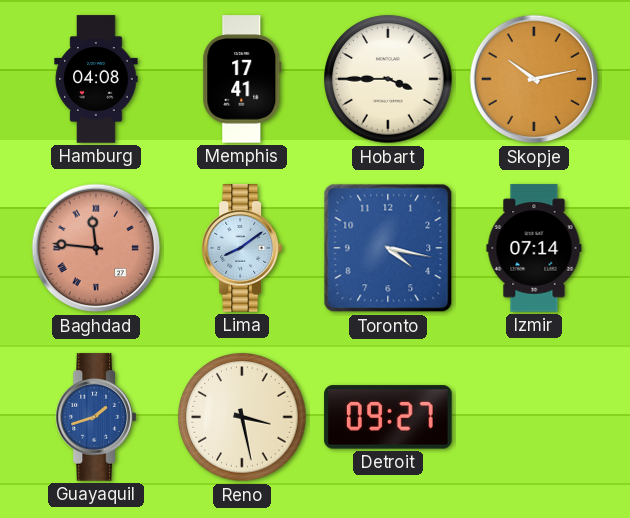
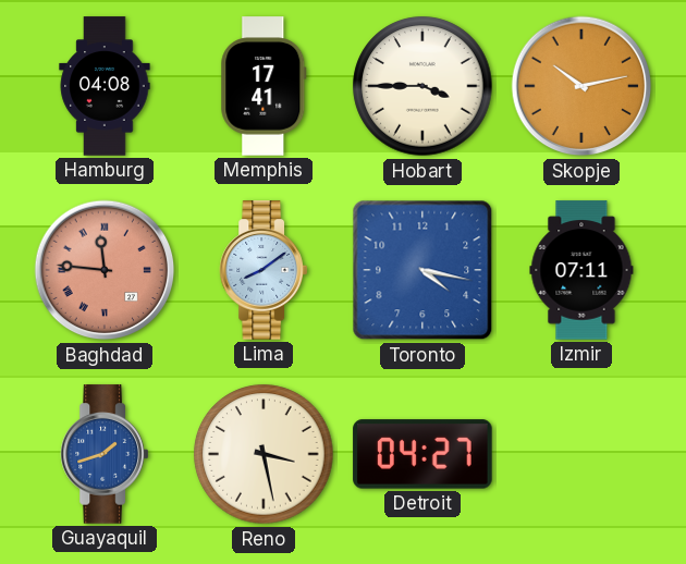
Izmir: 07:14 -> 07:11 (581, 270)
Detroit: 09:27 -> 04:27 (422, 454)
